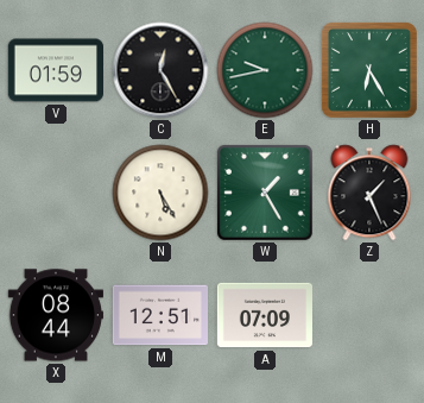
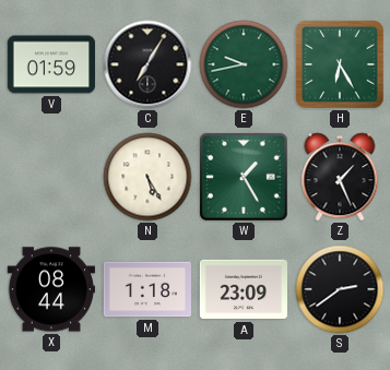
C: 12:25 -> 7:05 (147, 64)
M: 12:51 -> 1:18 (146, 289)
A: 07:09 -> 23:09 (243, 289)
S: none -> 2:39 (340, 289)
